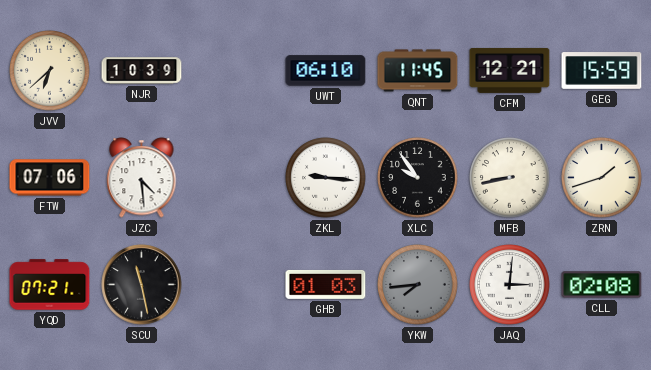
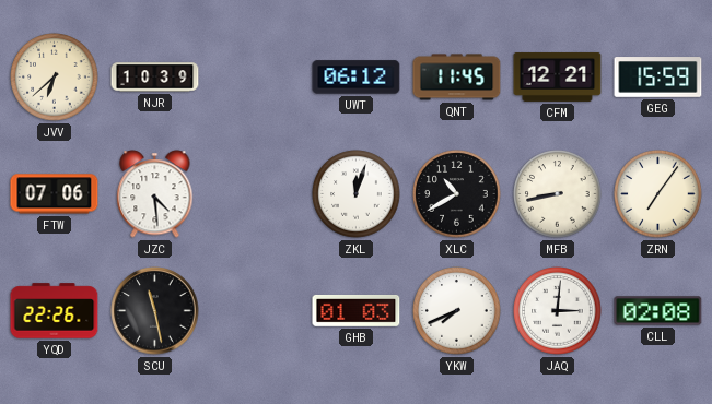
UWT: 06:10 -> 06:12 (357, 78)
ZKL: 9:16 -> 12:03 (357, 194)
XLC: 9:54 -> 10:40 (457, 194)
ZRN: 1:42 -> 7:06 (658, 194)
YQD: 07:21 -> 22:26 (55, 311)
YKW: 7:44 -> 7:41 (457, 311)
YKW dial: grey -> white (457, 311)
